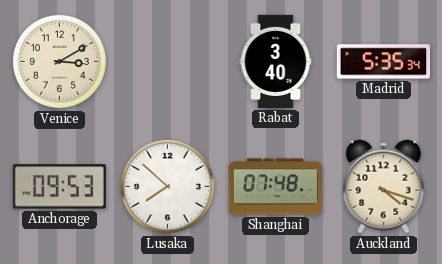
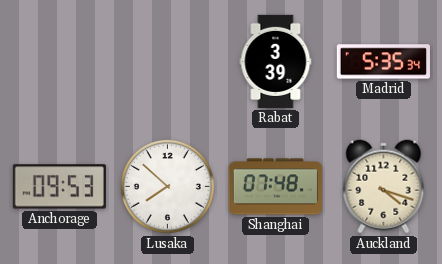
Venice: 3:10 -> none (59, 61)
Rabat: 3:40 -> 3:39 (276, 61)
